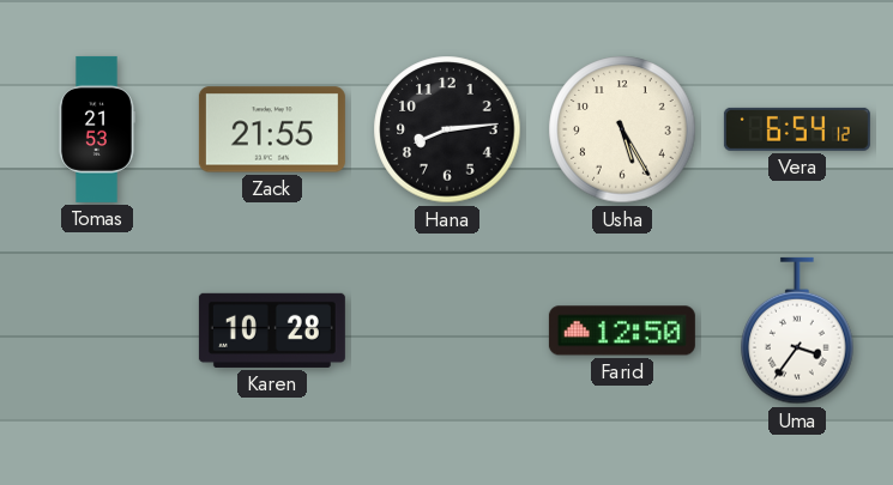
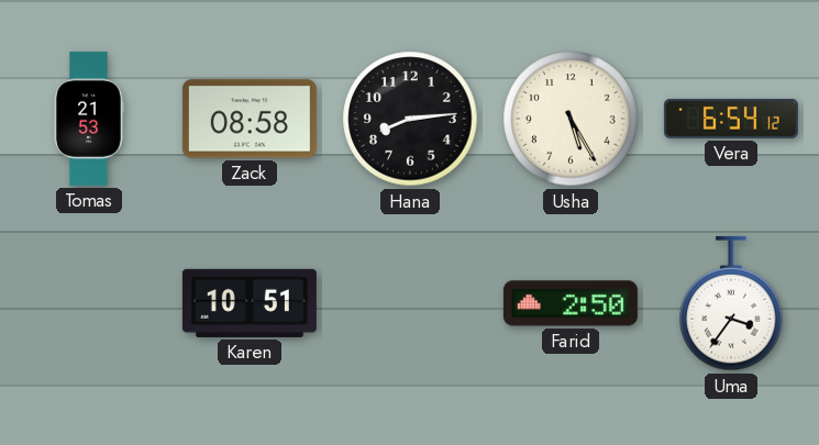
Zack: 21:55 -> 08:58 (250, 119)
Karen: 10:28 -> 10:51 (250, 303)
Farid: 12:50 -> 2:50 (571, 303)
